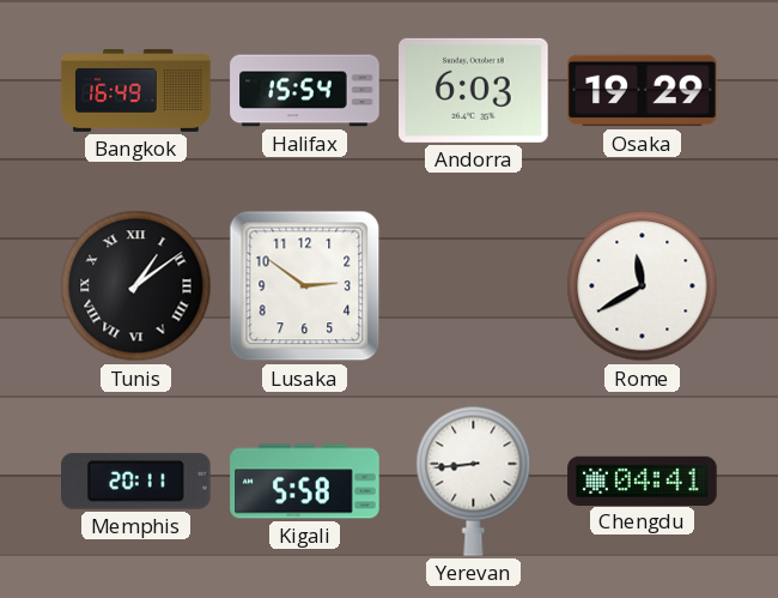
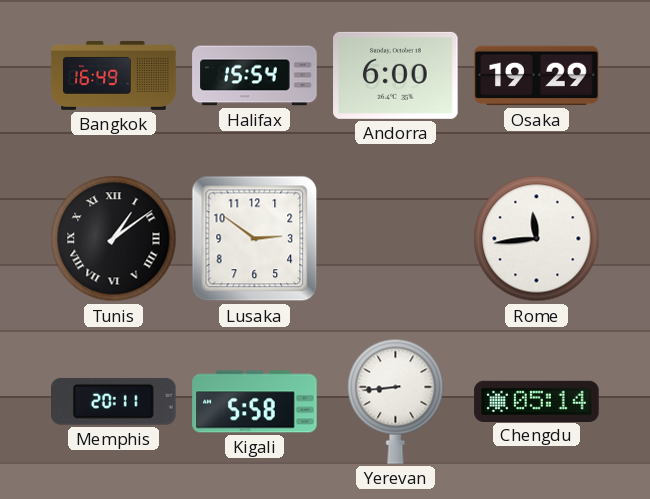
Andorra: 6:03 -> 6:00 (396, 75)
Rome: 11:40 -> 11:44 (537, 239)
Chengdu: 04:41 -> 05:14 (537, 401)
